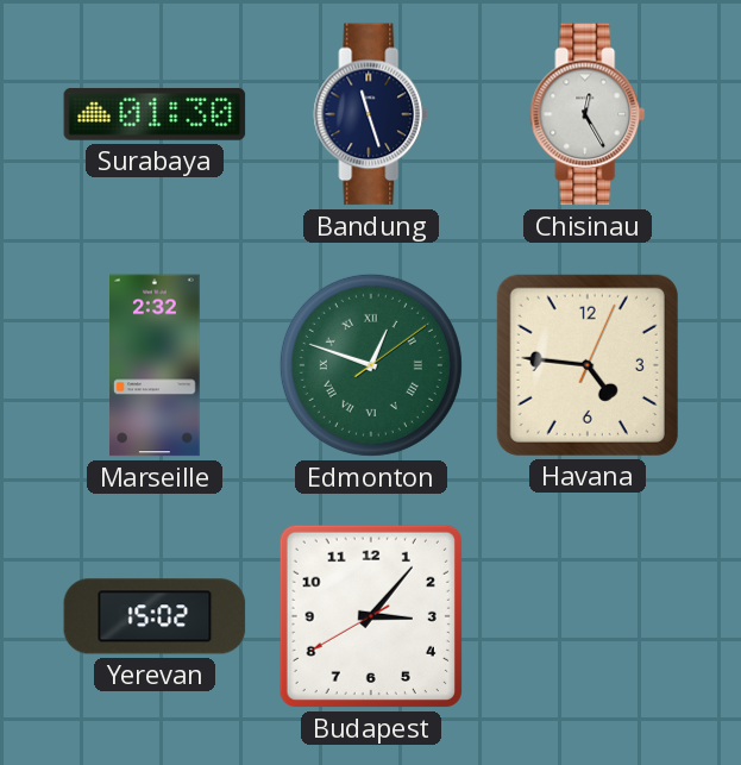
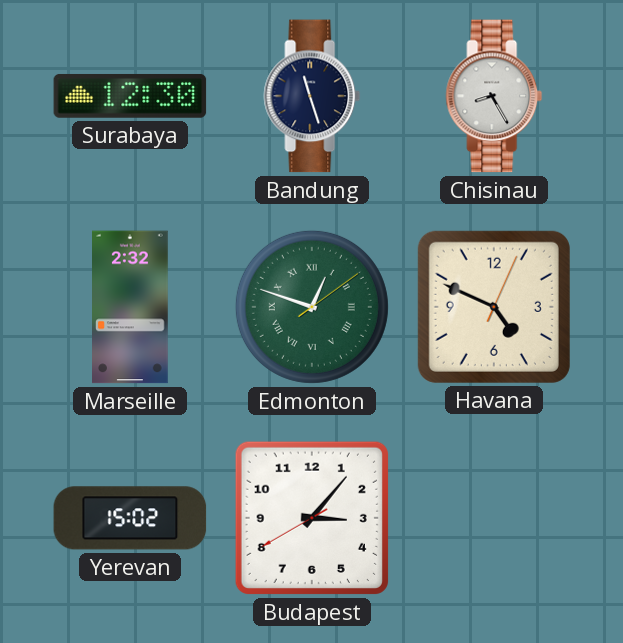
Surabaya: 01:30 -> 12:30 (130, 96)
Chisinau: 12:25 -> 8:25 (494, 96)
Havana: 4:46 -> 4:49 (494, 307)
